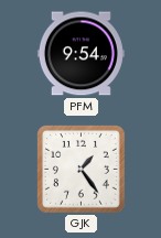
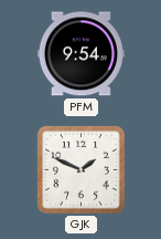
GJK: 1:24 -> 1:49 (82, 170)
